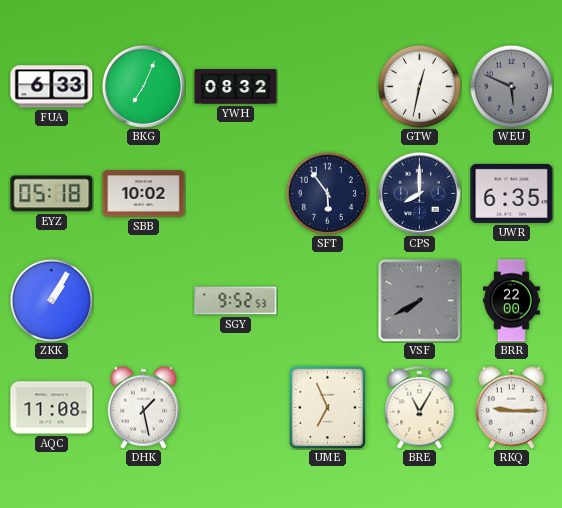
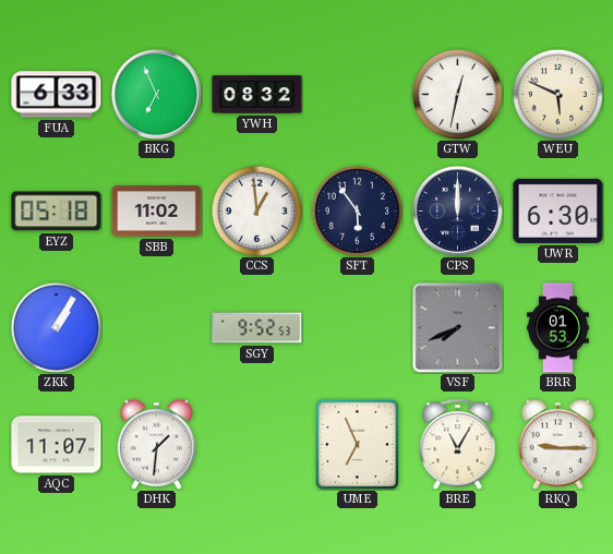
BKG: 7:04 -> 6:56 (156, 94)
WEU dial: grey -> cream (557, 94)
SBB: 10:02 -> 11:02 (157, 212)
CCS: none -> 12:59 (256, 210)
CPS: 8:00 -> 12:00 (457, 210)
UWR: 6:35 -> 6:30 (558, 210)
VSF: 7:40 -> 7:41 (458, 328)
BRR: 22:00 -> 01:53 (558, 328)
AQC: 11:08 -> 11:07 (57, 445)
DHK: 1:28 -> 1:31 (156, 444)
